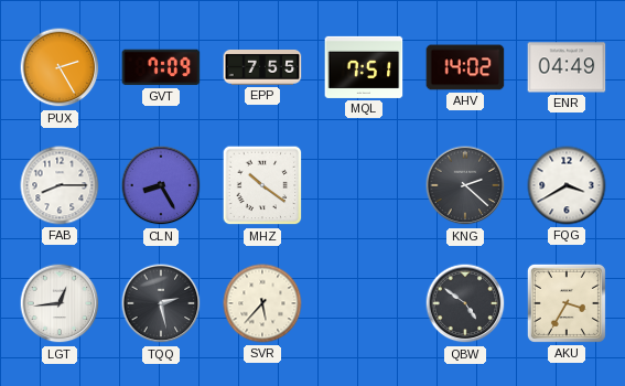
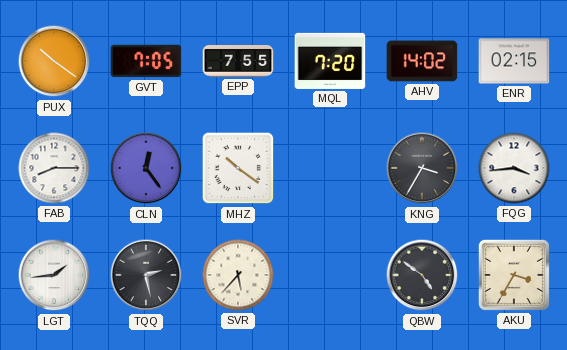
PUX: 2:25 -> 10:21 (54, 61)
GVT: 7:09 -> 7:05 (146, 61)
MQL: 7:51 -> 7:20 (330, 61)
ENR: 04:49 -> 02:15 (514, 61)
CLN: 8:25 -> 12:24 (146, 168)
KNG: 2:22 -> 3:35 (422, 168)
FQG: 3:40 -> 3:44 (514, 168)
LGT: 12:44 -> 1:44 (54, 275)
